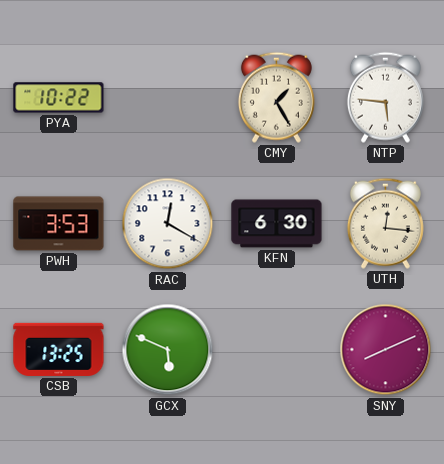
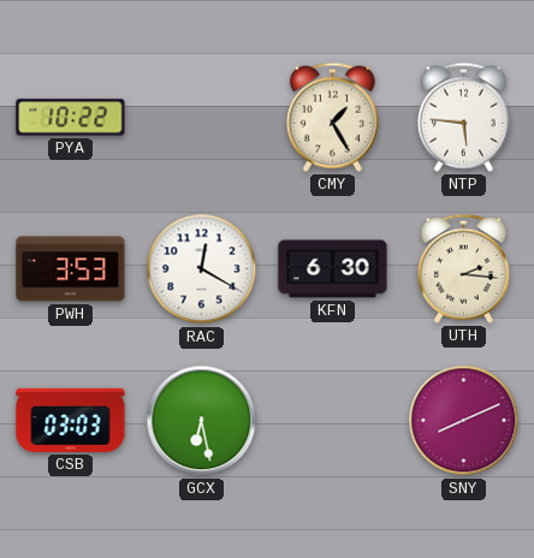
UTH: 12:16 -> 2:16 (463, 268)
CSB: 13:25 -> 03:03 (71, 420)
GCX: 5:49 -> 6:28 (202, 421)
